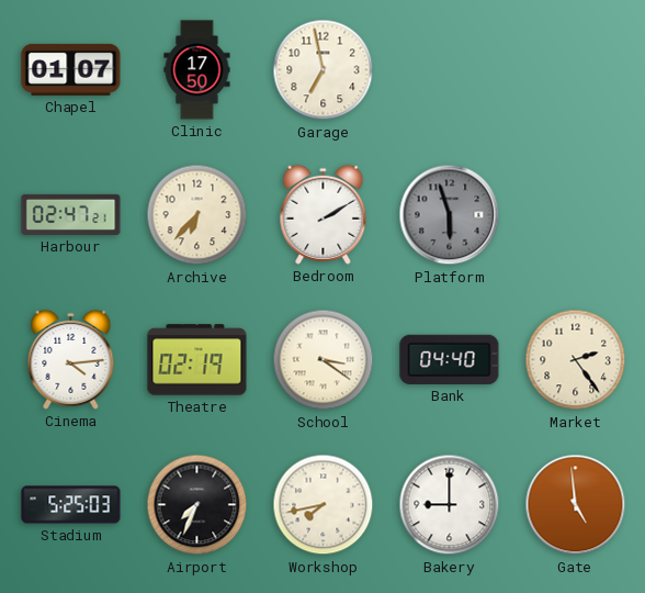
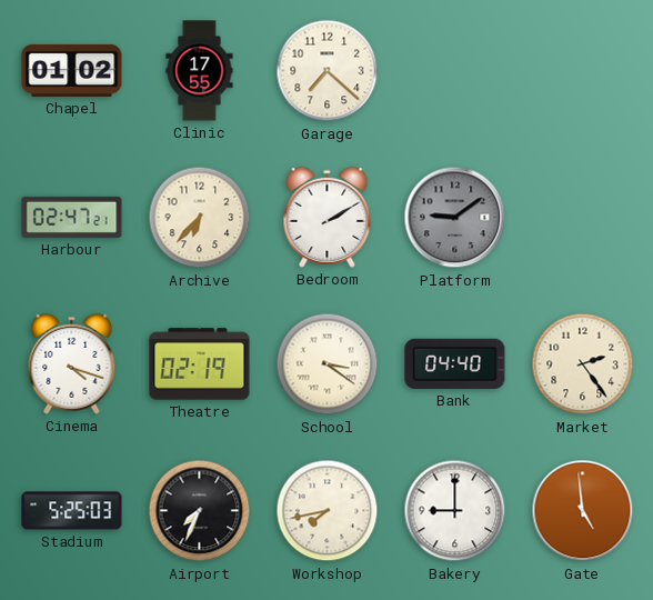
Chapel: 01:07 -> 01:02 (72, 70)
Clinic: 17:50 -> 17:55 (200, 71)
Garage: 6:58 -> 7:22 (328, 71)
Platform: 5:57 -> 9:09 (455, 218)
Cinema: 4:14 -> 4:18 (72, 363)
